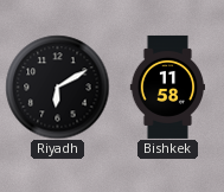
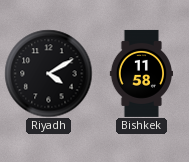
Riyadh: 6:10 -> 4:10 (48, 73)
